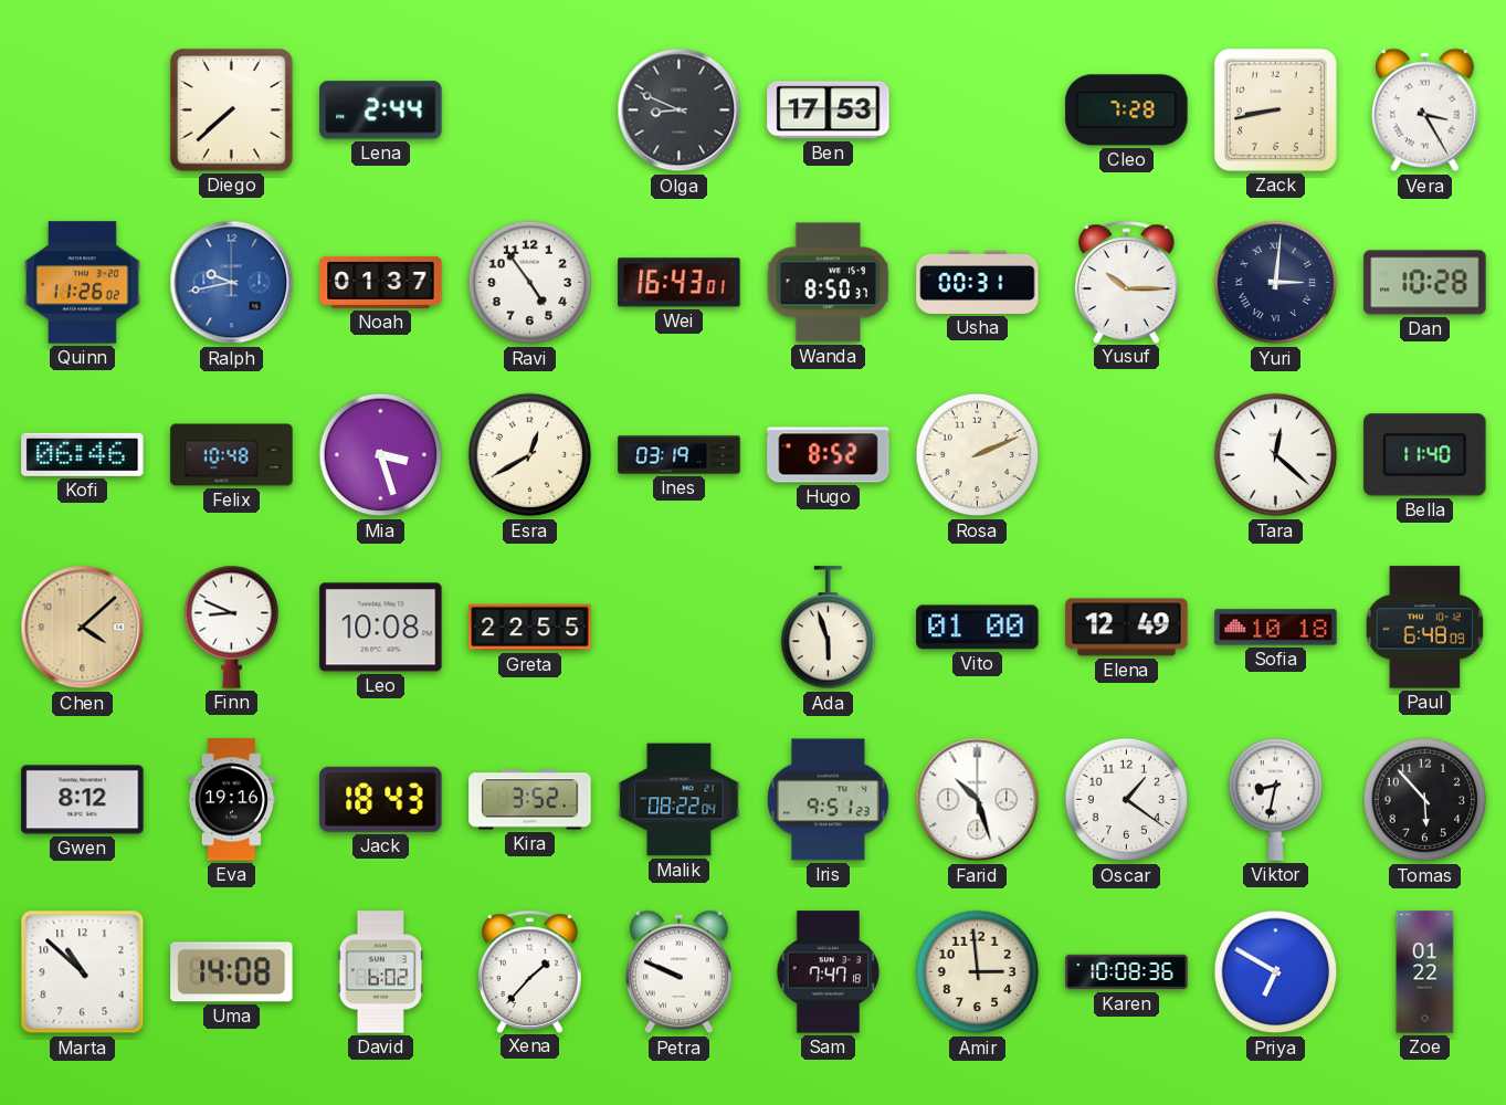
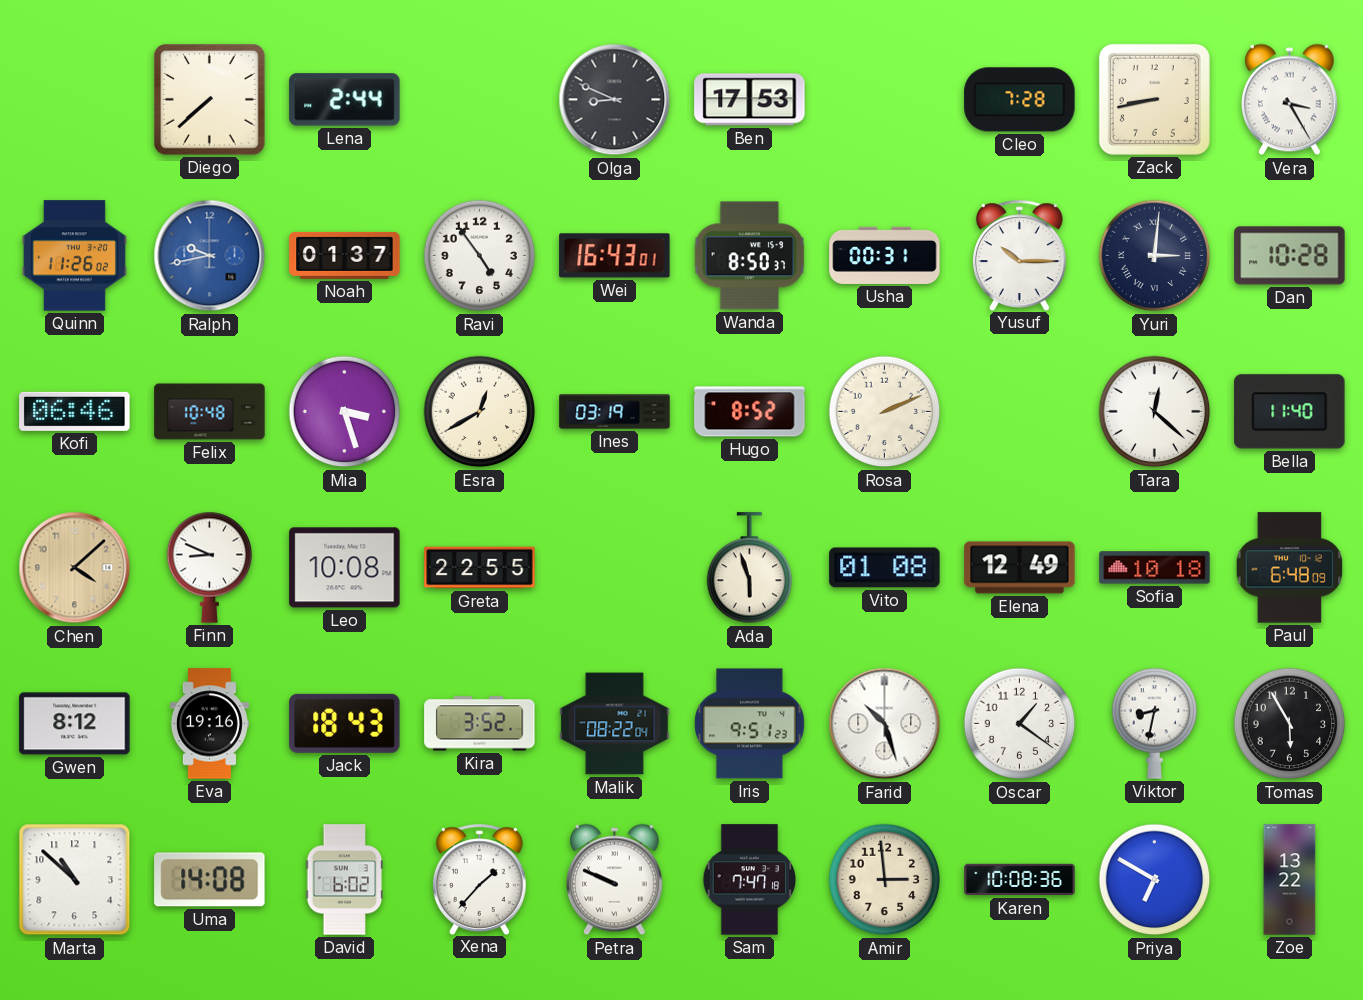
Vito: 01:00 -> 01:08 (885, 568)
Tomas: 5:53 -> 5:55 (1290, 724)
Zoe: 01:22 -> 13:22 (1290, 880)
